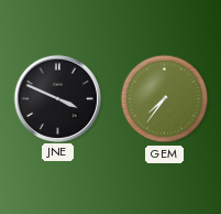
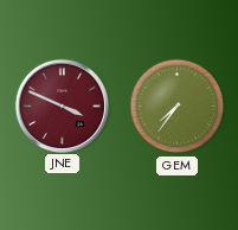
JNE dial: black -> burgundy (62, 106)
